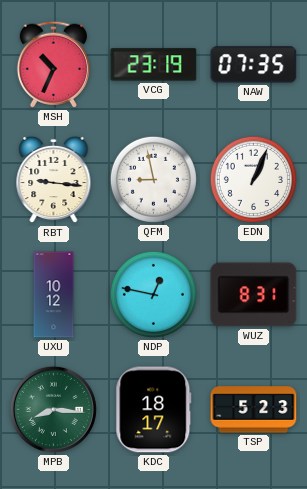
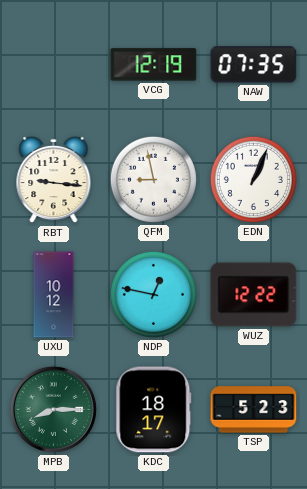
MSH: 10:34 -> none (53, 64)
VCG: 23:19 -> 12:19 (154, 65)
WUZ: 8:31 -> 12:22 (254, 295)
MPB: 8:16 -> 8:15 (53, 409)
